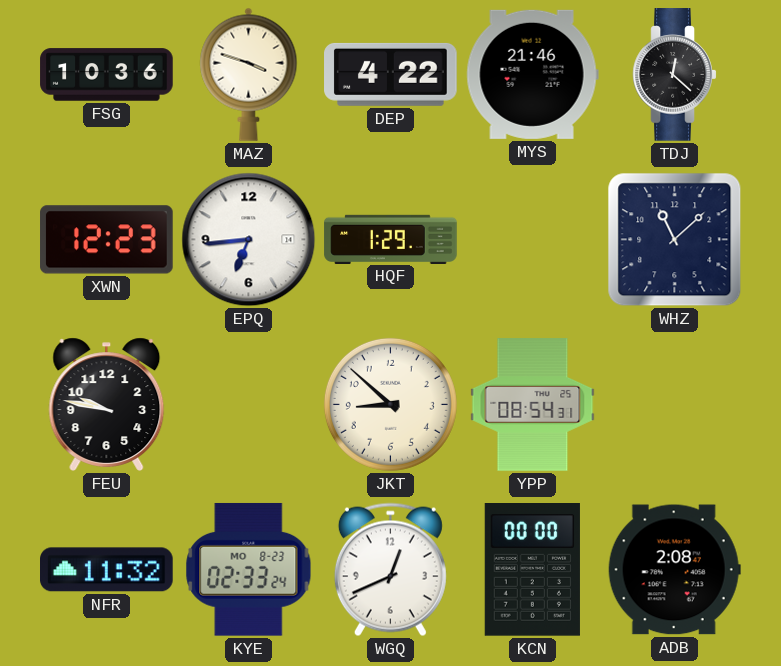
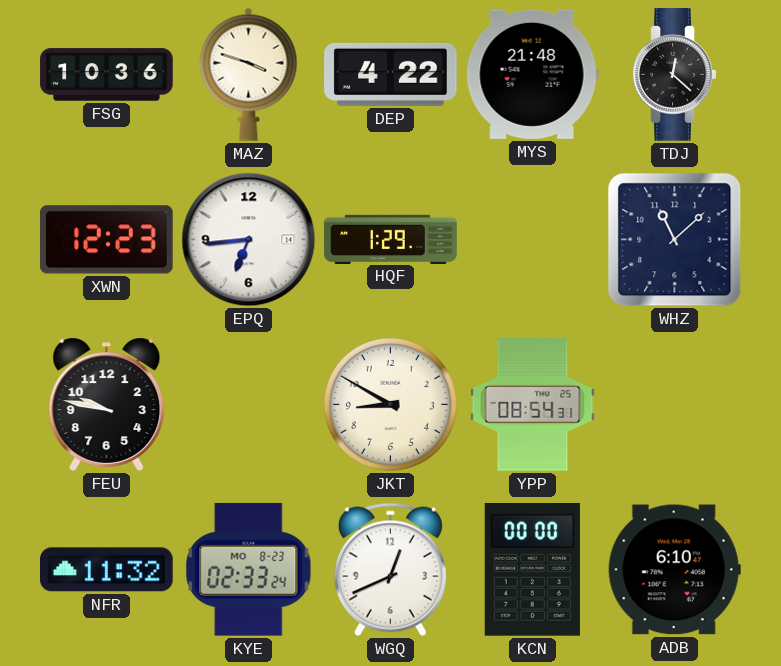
MYS: 21:46 -> 21:48 (532, 74)
JKT: 8:52 -> 8:50 (390, 404)
ADB: 2:08 -> 6:10 (674, 570)
